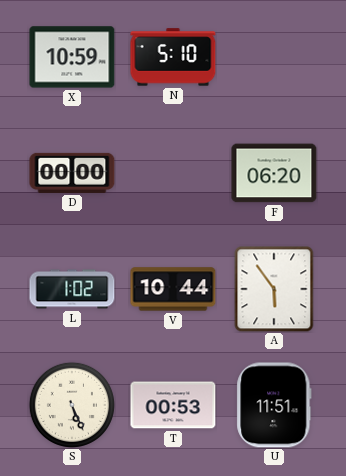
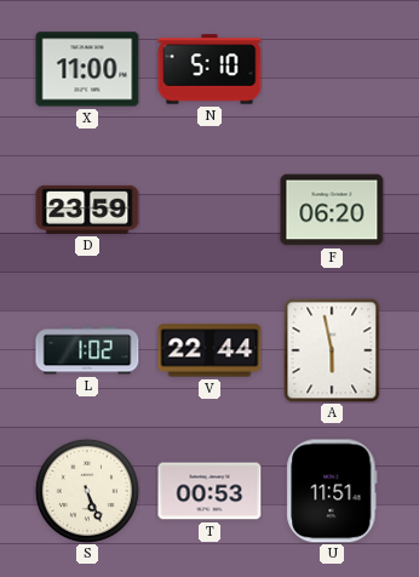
X: 10:59 -> 11:00 (87, 69)
D: 00:00 -> 23:59 (87, 210)
V: 10:44 -> 22:44 (209, 350)
A: 5:54 -> 5:58 (332, 350)
